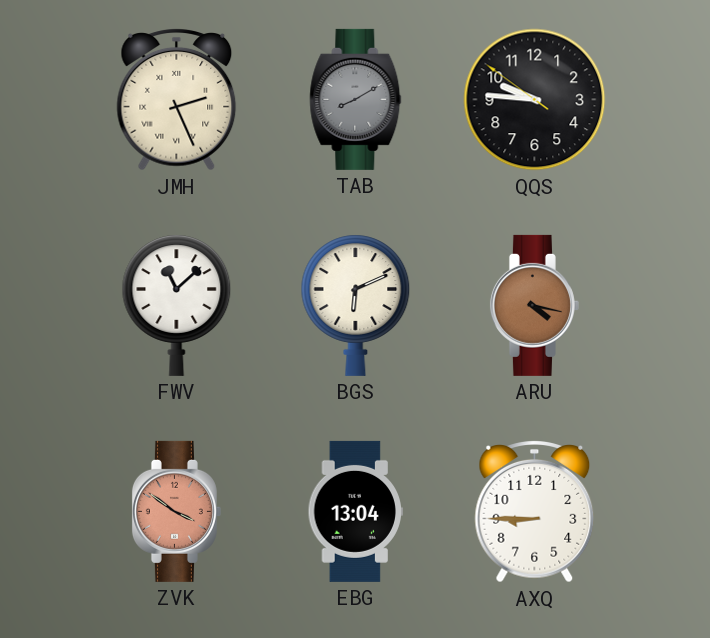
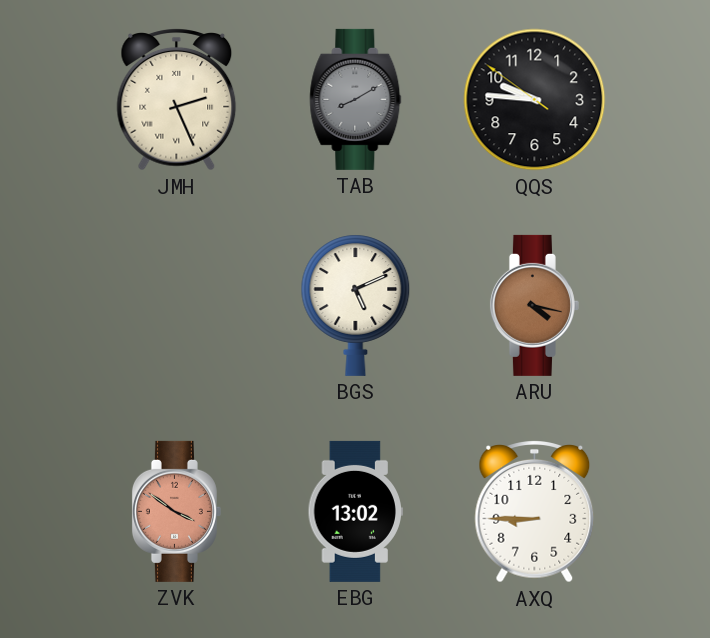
FWV: 11:08 -> none (177, 305)
BGS: 6:11 -> 5:11 (356, 305)
EBG: 13:04 -> 13:02 (355, 511)
